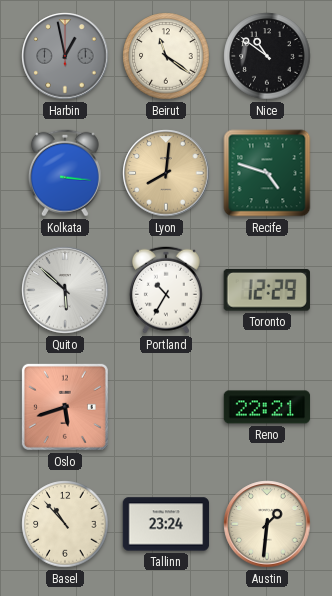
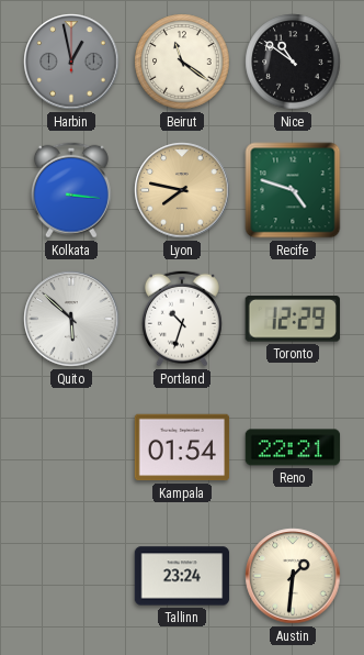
Lyon: 8:01 -> 7:47 (182, 190)
Portland: 10:35 -> 10:33 (182, 319)
Oslo: 5:42 -> none (65, 407)
Kampala: none -> 01:54 (182, 447)
Basel: 10:53 -> none (65, 524)
